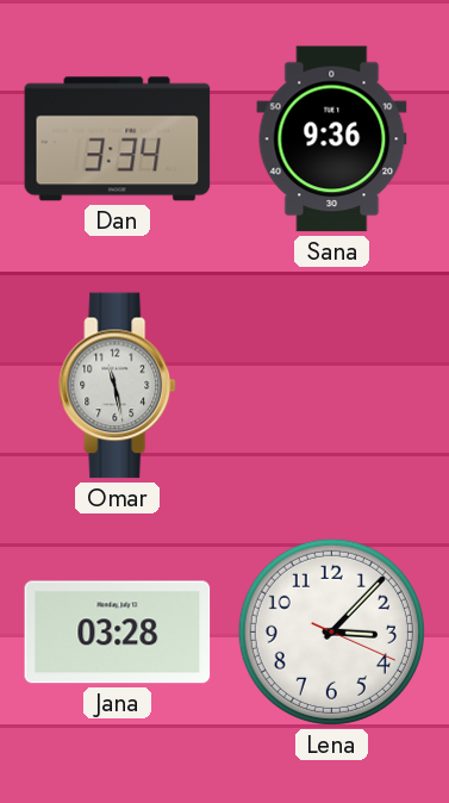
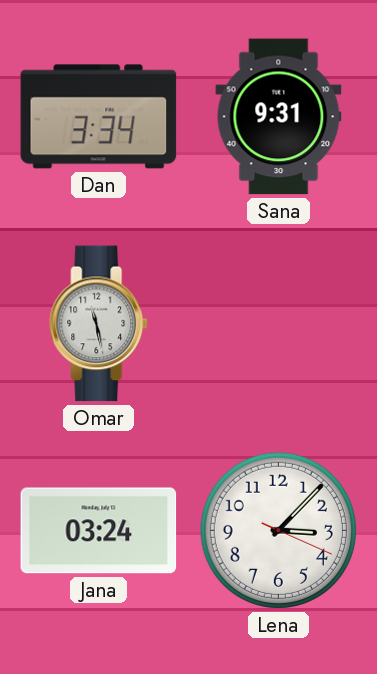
Sana: 9:36 -> 9:31 (279, 117)
Jana: 03:28 -> 03:24 (99, 531)
